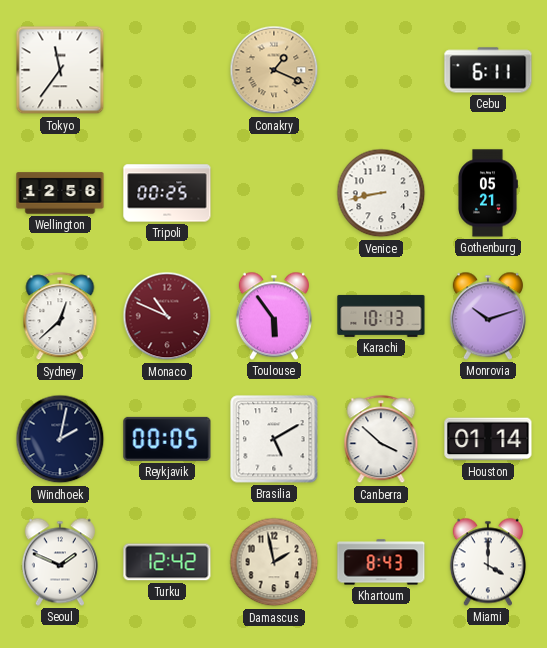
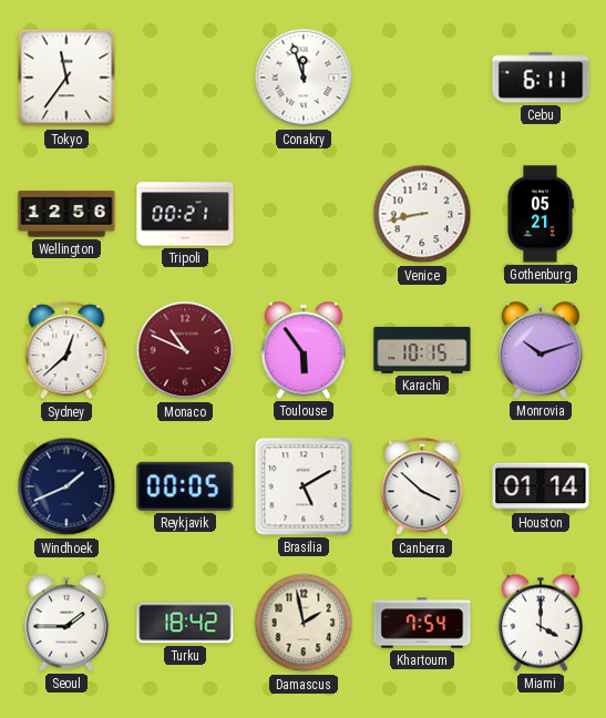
Conakry: 1:19 -> 11:57 (304, 78)
Conakry dial: champagne -> white (304, 78)
Tripoli: 00:25 -> 00:21 (185, 214)
Karachi: 10:13 -> 10:15 (422, 350)
Windhoek: 2:02 -> 1:41 (66, 486)
Seoul: 1:49 -> 1:45 (66, 623)
Turku: 12:42 -> 18:42 (185, 623)
Khartoum: 8:43 -> 7:54 (422, 623)
